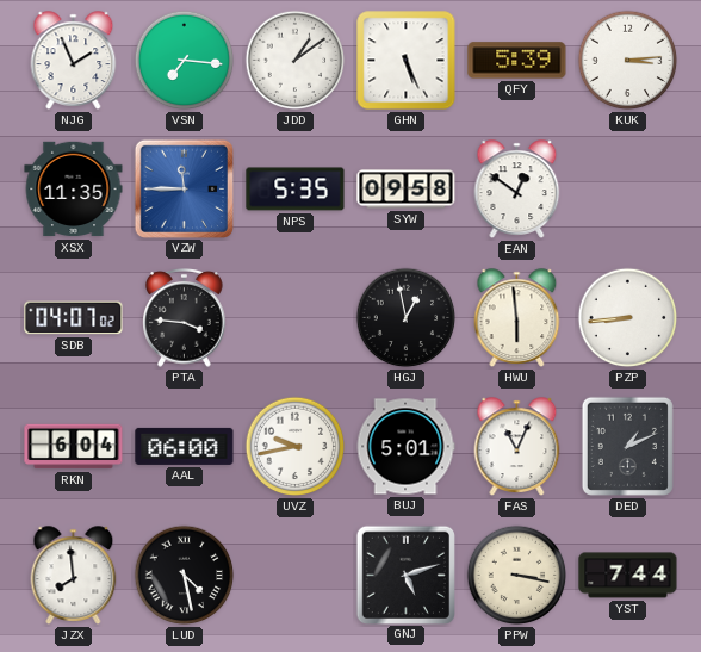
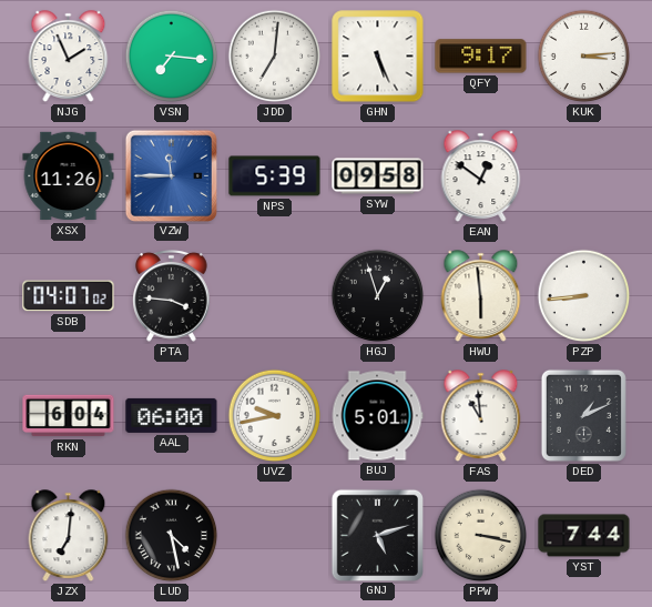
JDD: 1:09 -> 7:01 (275, 57)
QFY: 5:39 -> 9:17 (481, 57)
XSX: 11:35 -> 11:26 (69, 176)
NPS: 5:35 -> 5:39 (275, 176)
HGJ: 12:58 -> 12:57 (378, 296)
FAS: 11:04 -> 10:59 (481, 416)
JZX: 7:59 -> 7:01 (69, 536)
